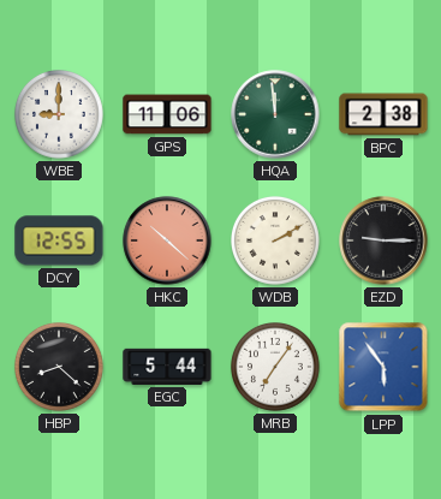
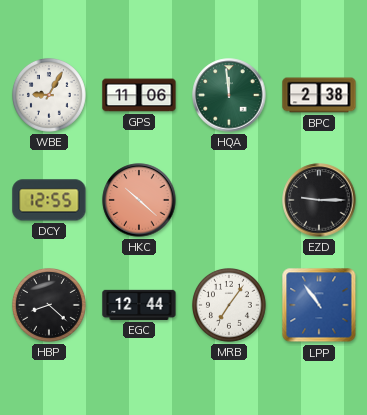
WBE: 9:00 -> 9:05 (50, 96)
WDB: 2:10 -> none (276, 242)
EGC: 5:44 -> 12:44 (139, 305)
LPP: 5:54 -> 10:54 (319, 305)
